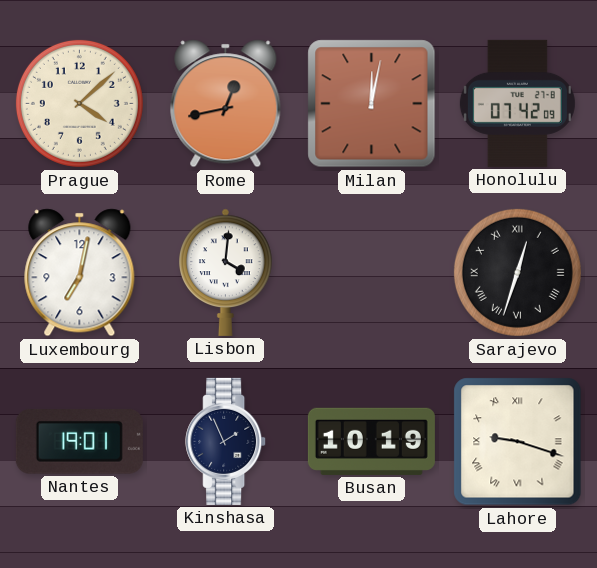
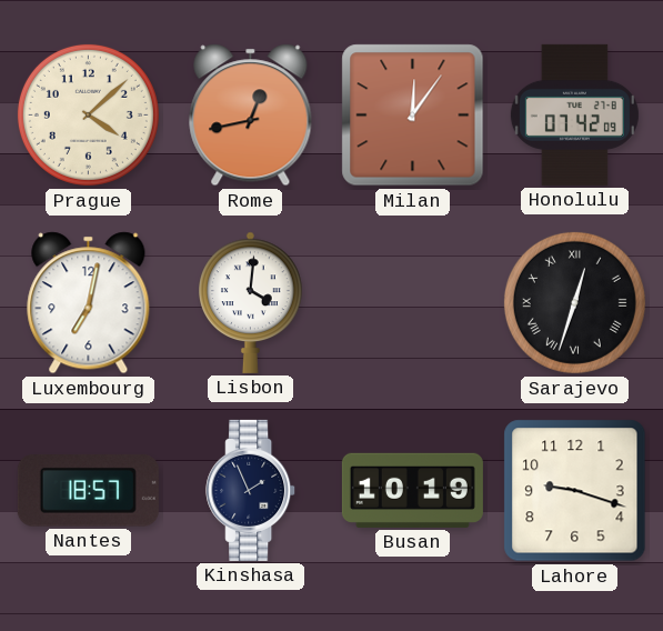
Milan: 12:02 -> 12:06 (413, 116)
Nantes: 19:01 -> 18:57 (88, 491)
Lahore numerals: Roman -> Arabic (575, 491)
